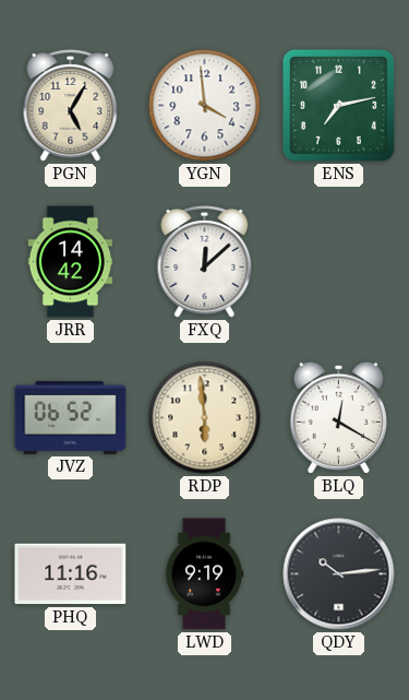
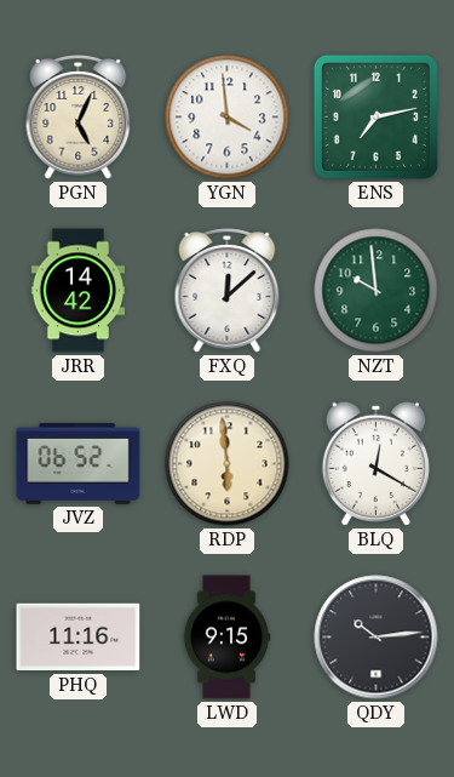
PGN: 5:05 -> 5:04 (79, 118)
NZT: none -> 9:59 (377, 291)
LWD: 9:19 -> 9:15 (226, 638)
